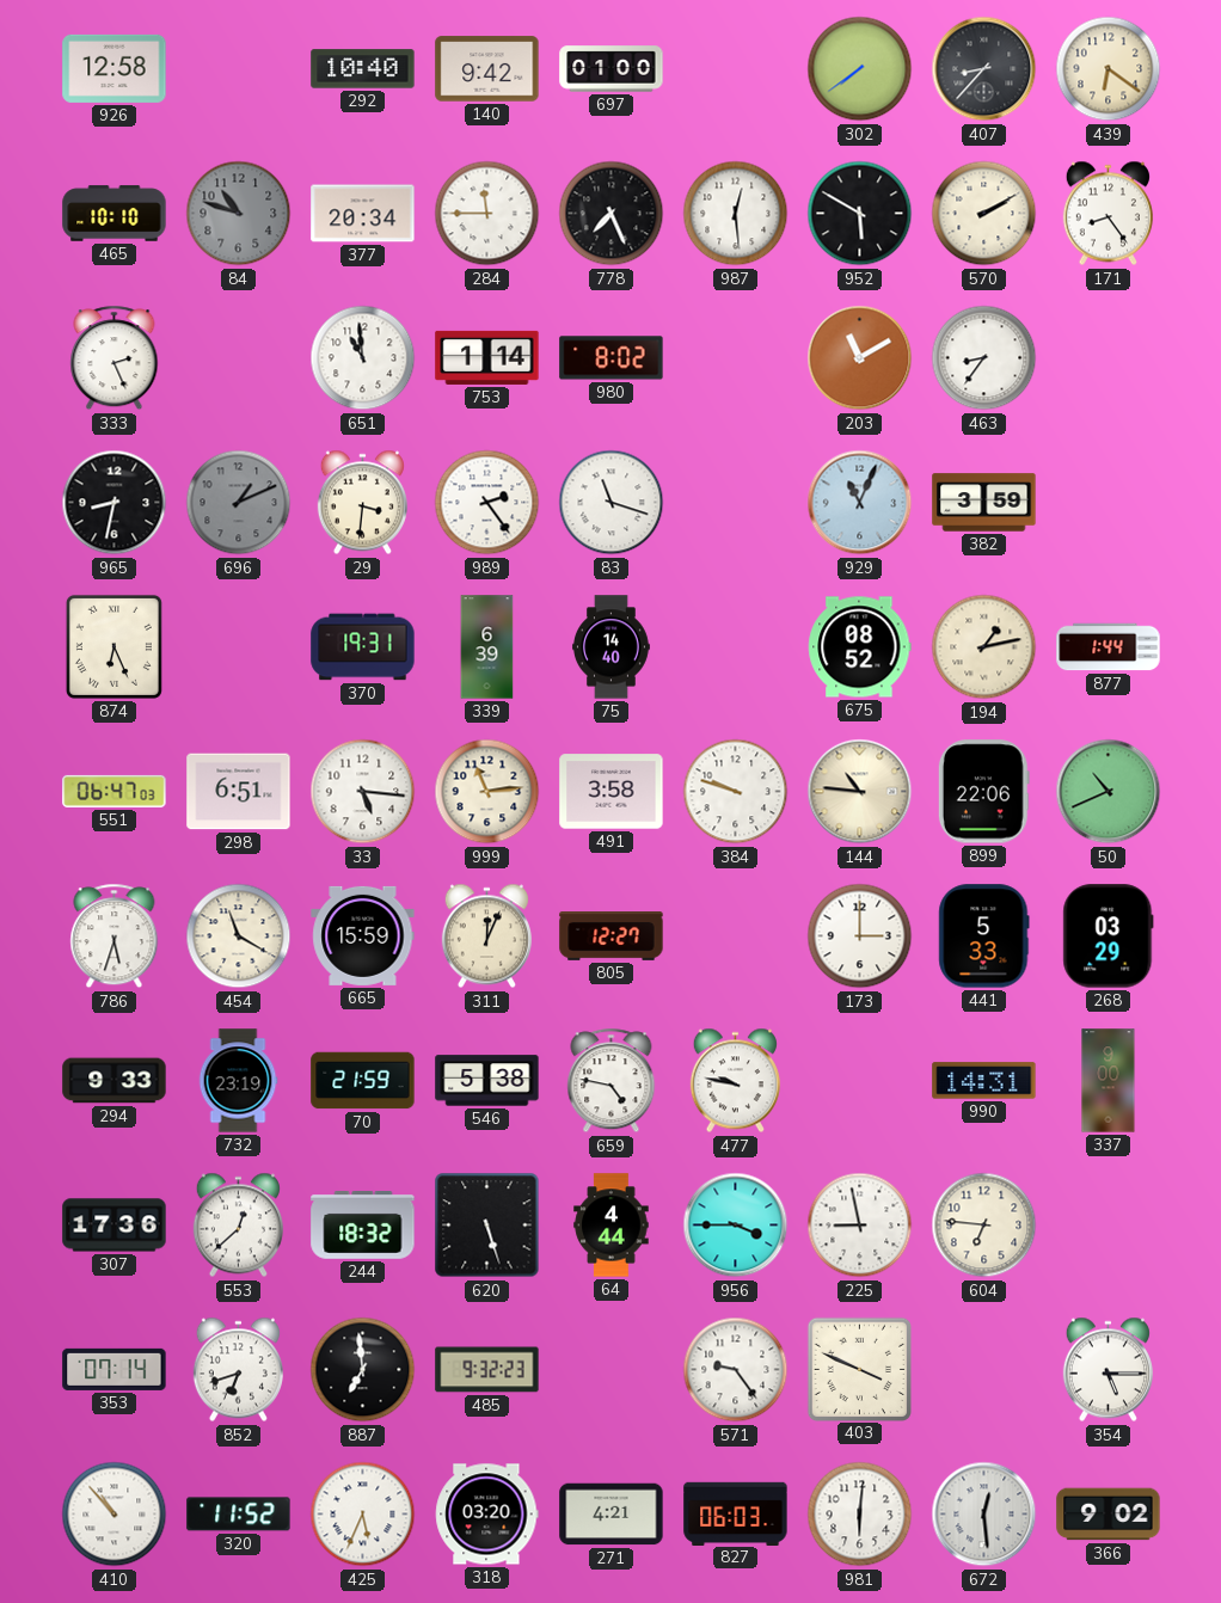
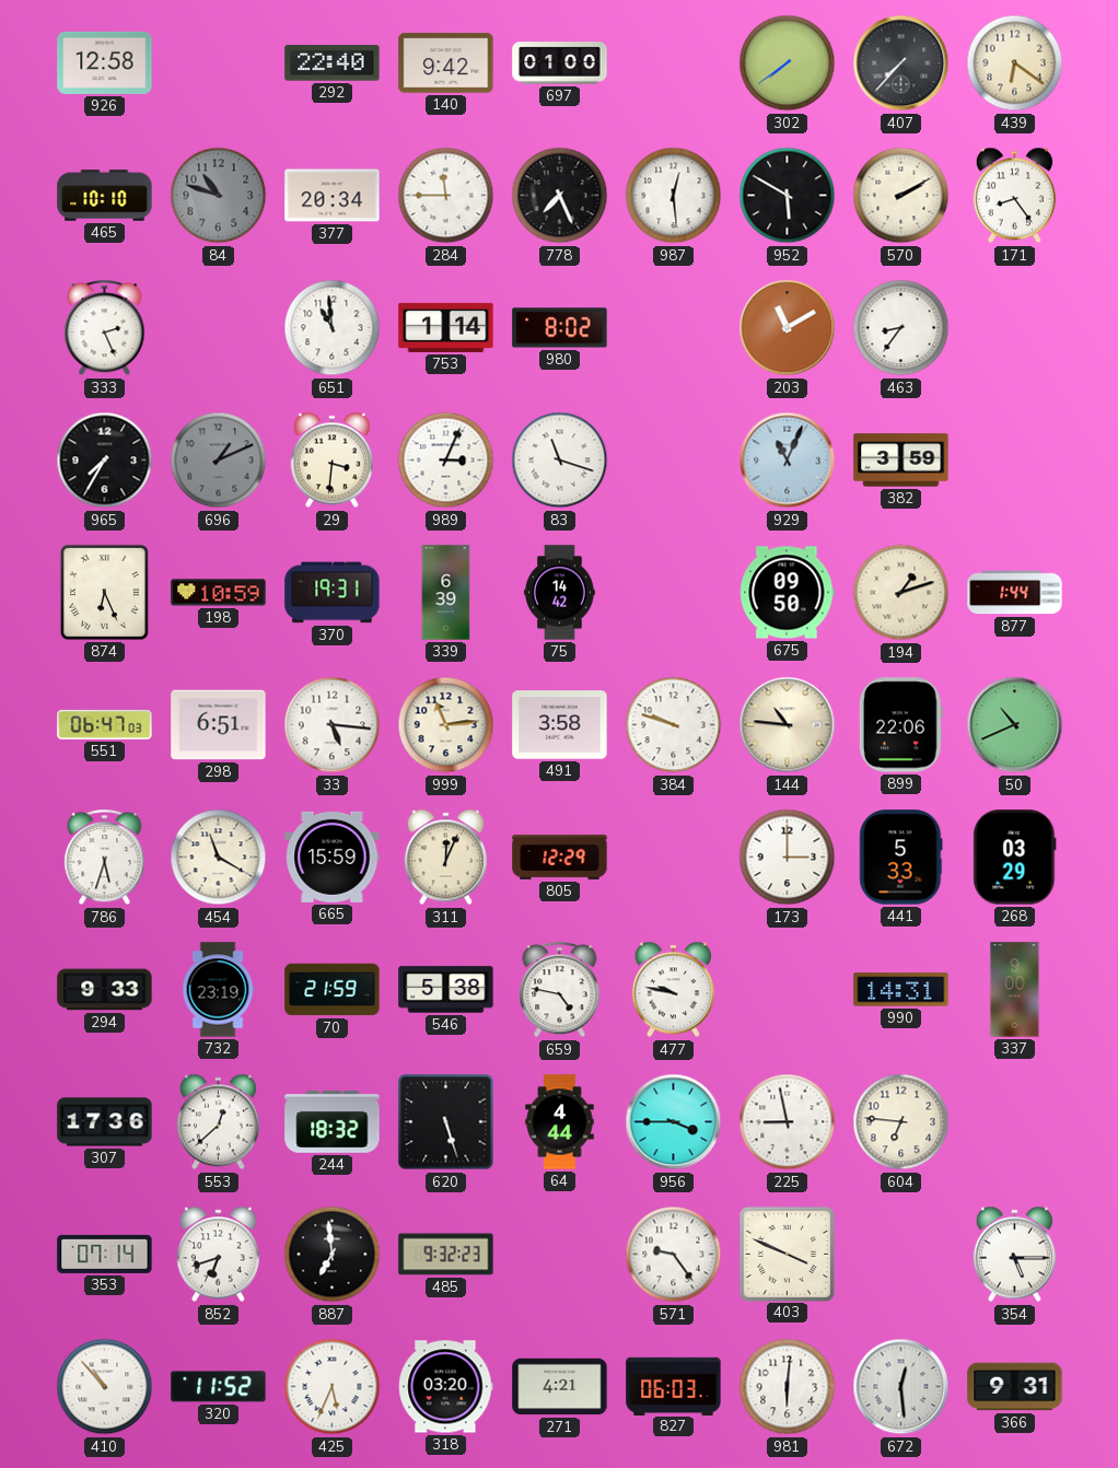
292: 10:40 -> 22:40 (333, 63)
407: 8:37 -> 7:37 (901, 63)
965: 8:32 -> 7:35 (105, 461)
989: 2:24 -> 3:04 (446, 461)
198: none -> 10:59 (219, 593)
75: 14:40 -> 14:42 (560, 593)
675: 08:52 -> 09:50 (788, 593)
194: 1:13 -> 1:12 (901, 593)
805: 12:27 -> 12:29 (560, 858)
366: 9:02 -> 9:31 (1015, 1387)
